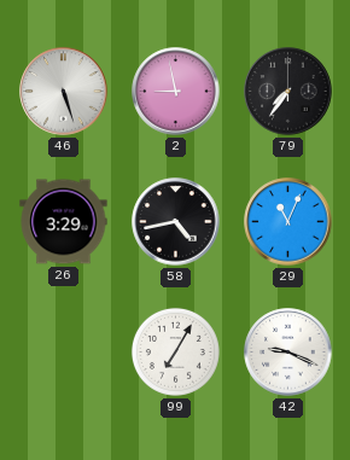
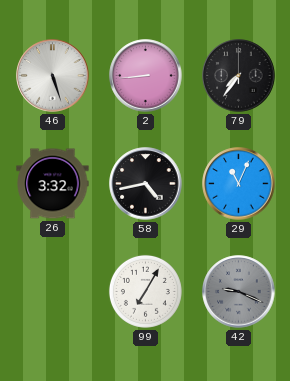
2: 8:58 -> 8:44 (146, 76)
26: 3:29 -> 3:32 (53, 184)
42 dial: white -> grey (239, 292)
